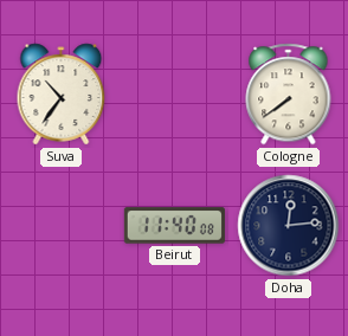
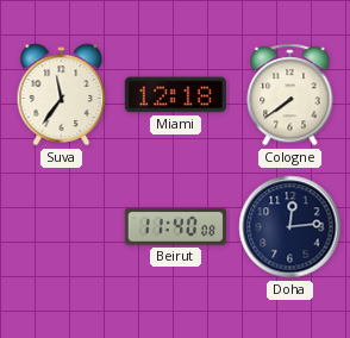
Suva: 10:36 -> 11:36 (62, 95)
Miami: none -> 12:18 (175, 95)
